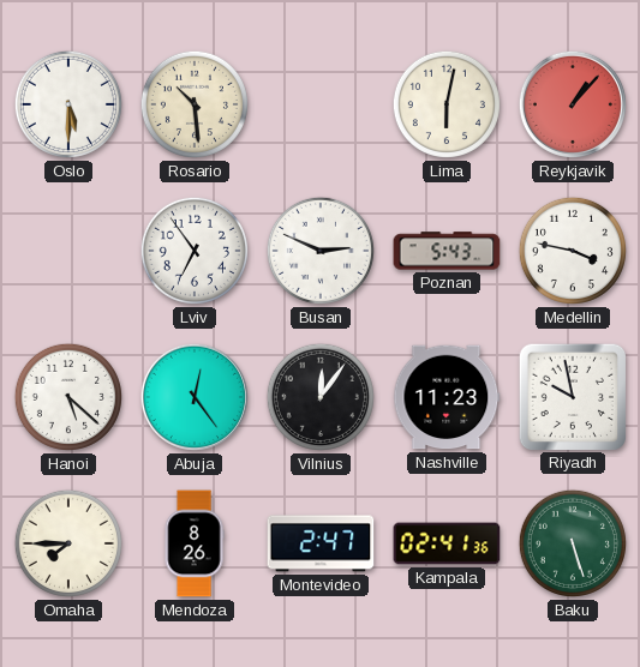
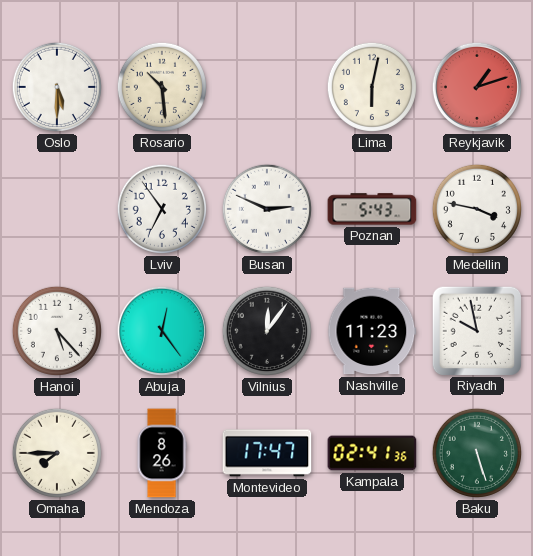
Reykjavik: 1:07 -> 1:12 (477, 87)
Hanoi: 5:22 -> 5:23 (57, 331)
Montevideo: 2:47 -> 17:47 (267, 453)
